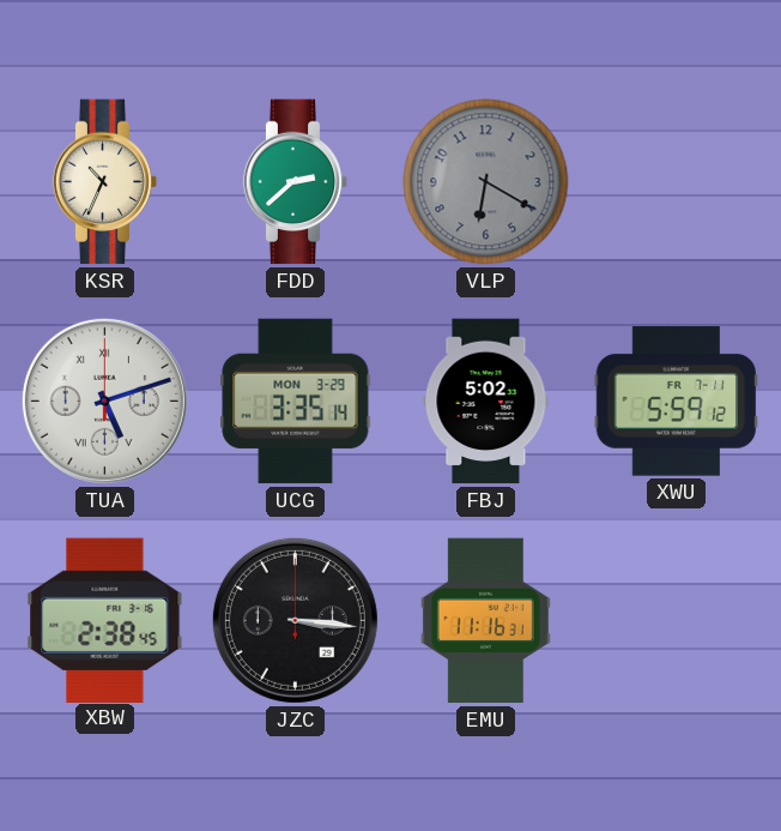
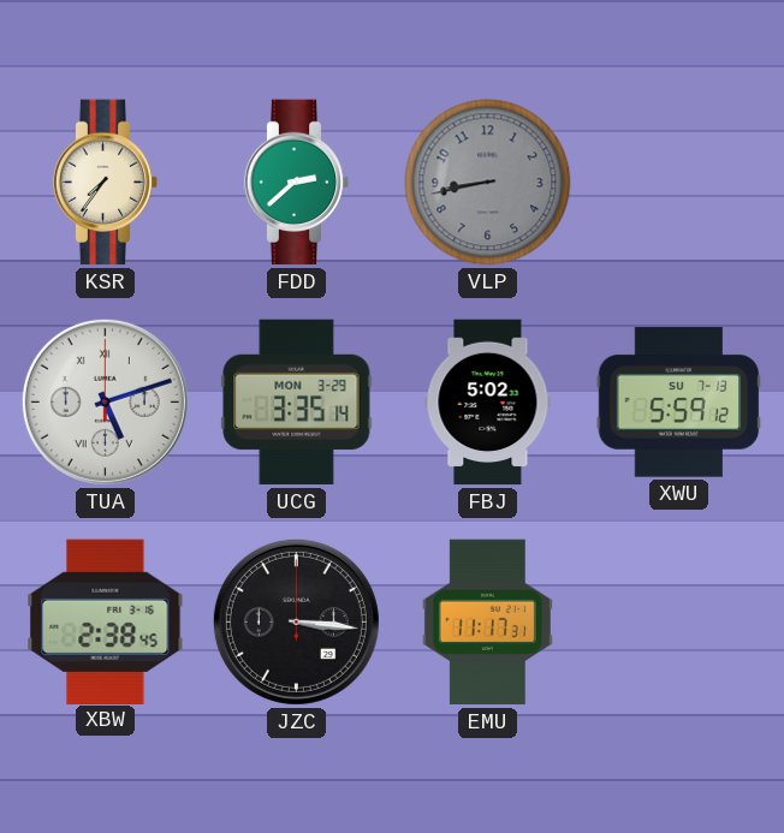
KSR: 10:34 -> 7:36 (106, 183)
VLP: 6:20 -> 8:43 (488, 183)
XWU date: FR 7-11 -> SU 7-13 (679, 403)
EMU: 11:16 -> 11:17 (487, 623)
